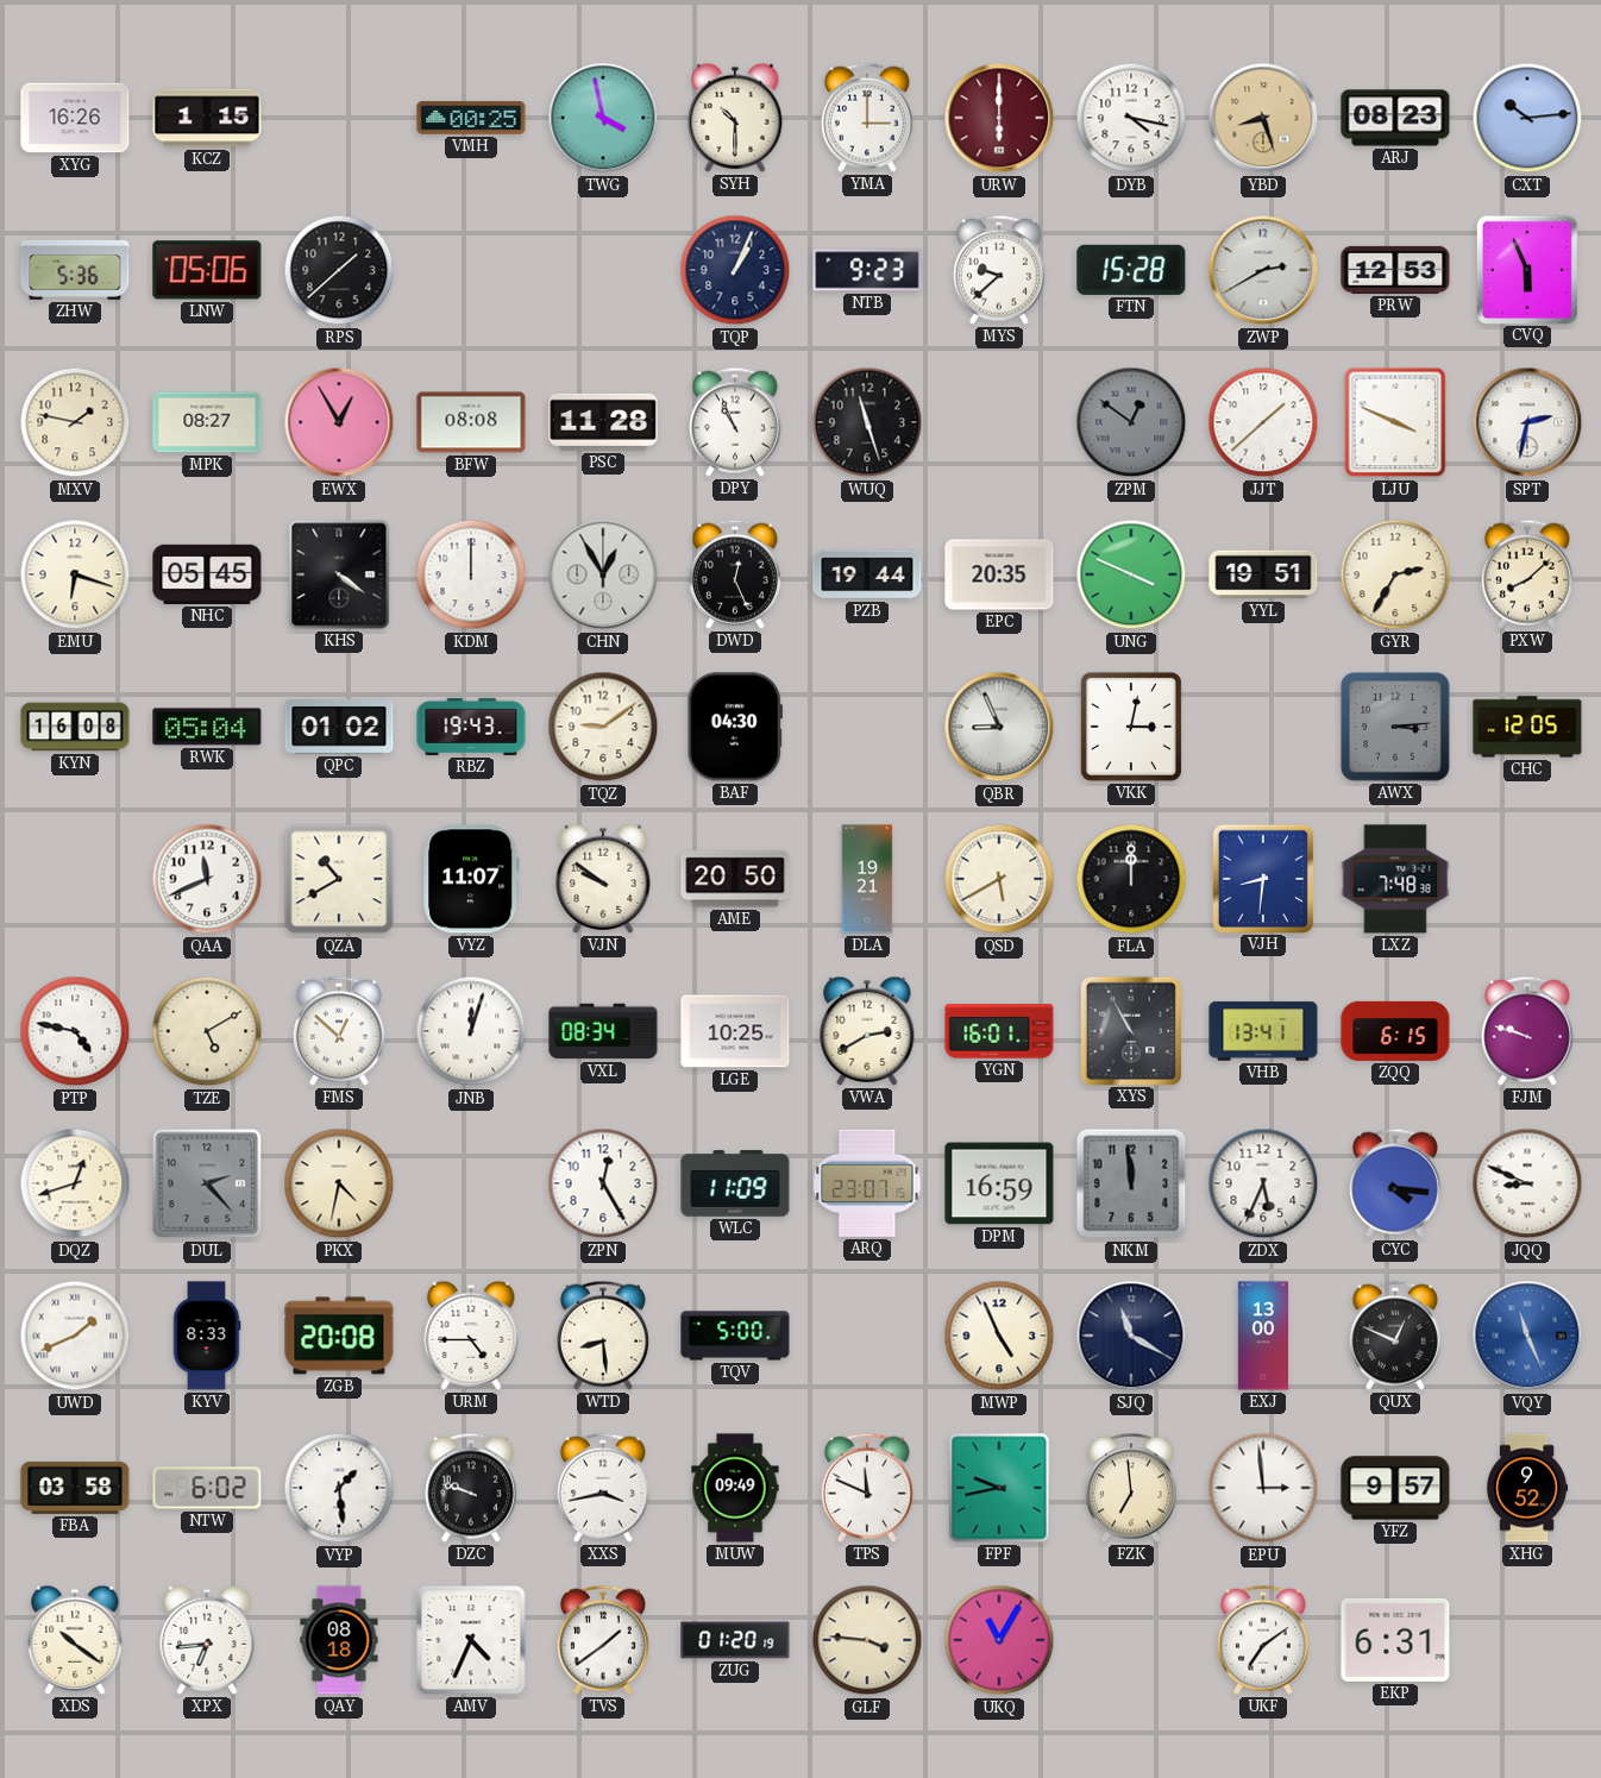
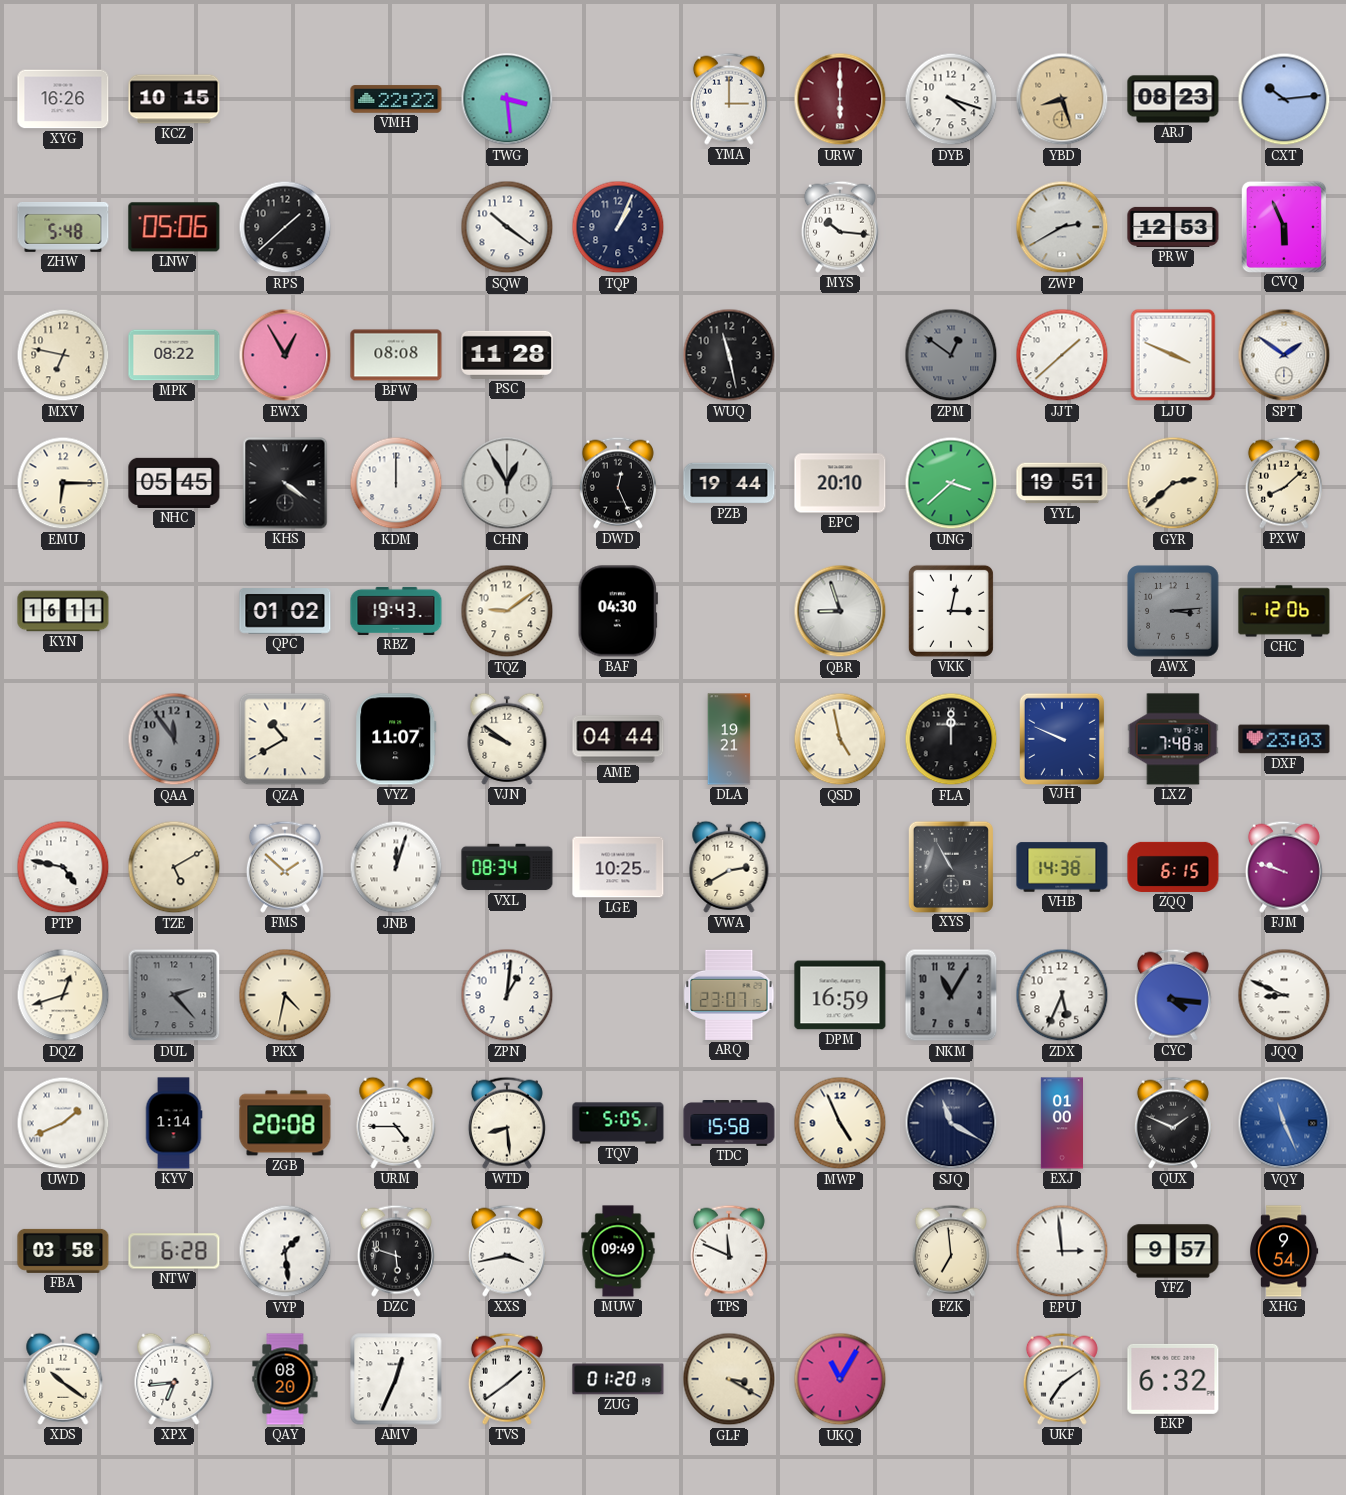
KCZ: 1:15 -> 10:15 (174, 99)
VMH: 00:25 -> 22:22 (396, 99)
TWG: 3:58 -> 3:29 (507, 99)
SYH: 10:30 -> none (735, 118)
DYB: 4:17 -> 4:18 (951, 99)
ZHW: 5:36 -> 5:48 (63, 227)
SQW: none -> 10:21 (507, 227)
NTB: 9:23 -> none (867, 270)
MYS: 9:38 -> 10:16 (840, 227)
FTN: 15:28 -> none (1131, 270)
MXV: 1:47 -> 6:47 (63, 355)
MPK: 08:27 -> 08:22 (174, 355)
DPY: 10:56 -> none (735, 422)
WUQ: 11:27 -> 11:28 (729, 355)
SPT: 2:32 -> 1:51 (1284, 355)
EMU: 6:18 -> 6:15 (63, 483)
EPC: 20:35 -> 20:10 (840, 483)
UNG: 3:49 -> 3:38 (951, 483)
GYR: 2:35 -> 2:38 (1173, 483)
KYN: 16:08 -> 16:11 (63, 611)
RWK: 05:04 -> none (207, 727)
QBR: 8:56 -> 8:57 (840, 611)
CHC: 12:05 -> 12:06 (1284, 611)
QAA: 11:41 -> 11:54 (174, 739)
QAA dial: white -> grey (174, 739)
AME: 20:50 -> 04:44 (618, 739)
QSD: 5:40 -> 4:58 (840, 739)
VJH: 8:31 -> 9:49 (1061, 738)
DXF: none -> 23:03 (1284, 739)
FMS: 12:52 -> 1:52 (285, 867)
YGN: 16:01 -> none (999, 1031)
VHB: 13:41 -> 14:38 (1062, 867)
ZPN: 12:25 -> 1:01 (507, 995)
WLC: 11:09 -> none (735, 1183)
NKM: 11:59 -> 11:05 (951, 995)
KYV: 8:33 -> 1:14 (174, 1123)
TQV: 5:00 -> 5:05 (618, 1123)
TDC: none -> 15:58 (729, 1124)
EXJ: 13:00 -> 01:00 (1061, 1123)
QUX: 12:49 -> 1:49 (1173, 1123)
NTW: 6:02 -> 6:28 (174, 1251)
DZC: 9:48 -> 5:48 (396, 1251)
FPF: 9:43 -> none (999, 1488)
XHG: 9:52 -> 9:54 (1285, 1251)
QAY: 08:18 -> 08:20 (285, 1379)
AMV: 4:34 -> 12:34 (396, 1379)
GLF: 3:46 -> 3:20 (729, 1379)
EKP: 6:31 -> 6:32 (1173, 1379)
